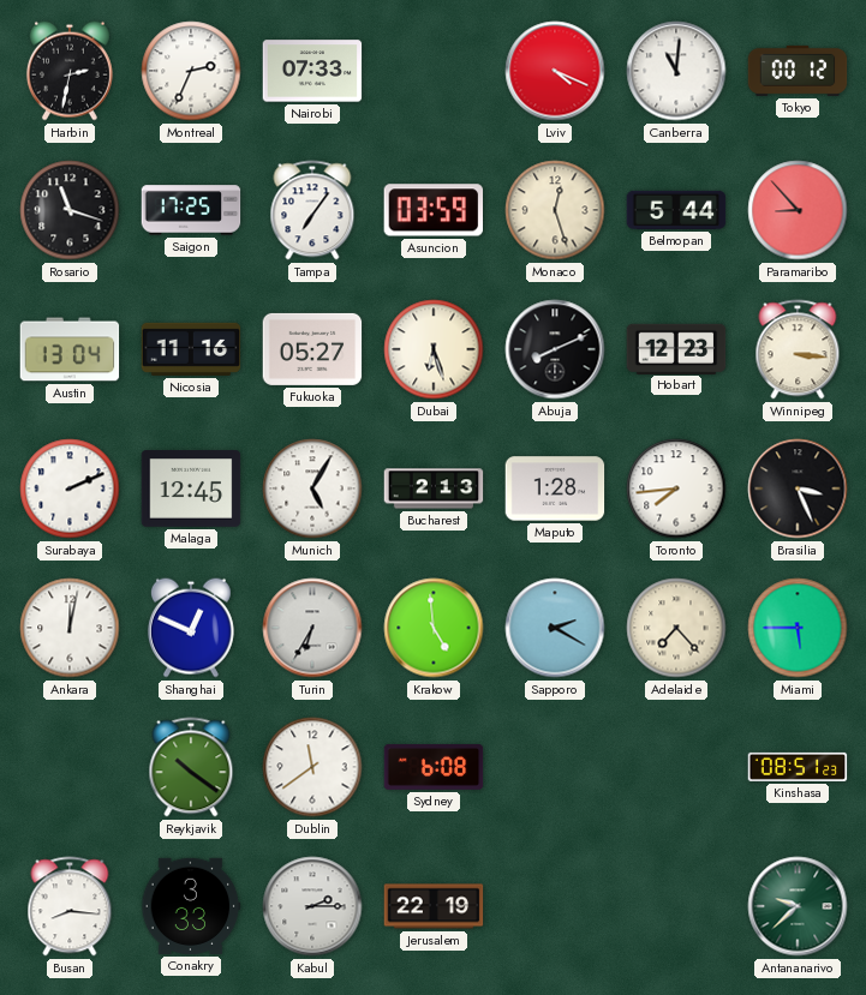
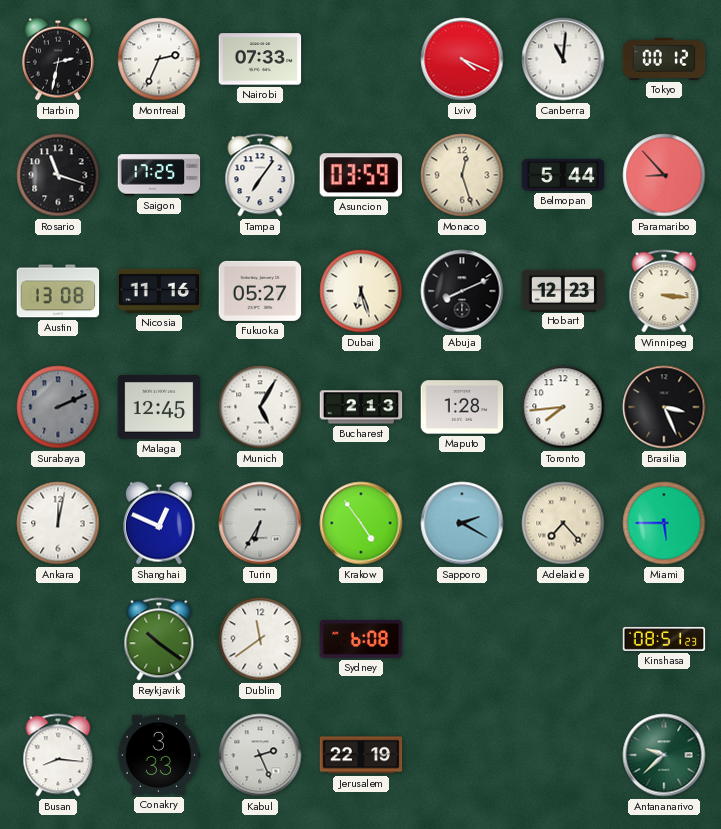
Austin: 13:04 -> 13:08 (58, 291)
Surabaya dial: white -> grey (58, 407)
Krakow: 4:59 -> 4:54 (361, 523)
Kabul: 2:15 -> 2:26 (260, 755)
